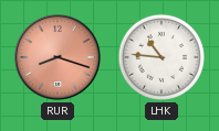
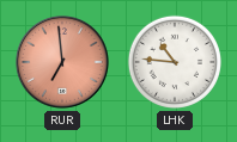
RUR: 8:18 -> 6:59 (63, 63)
